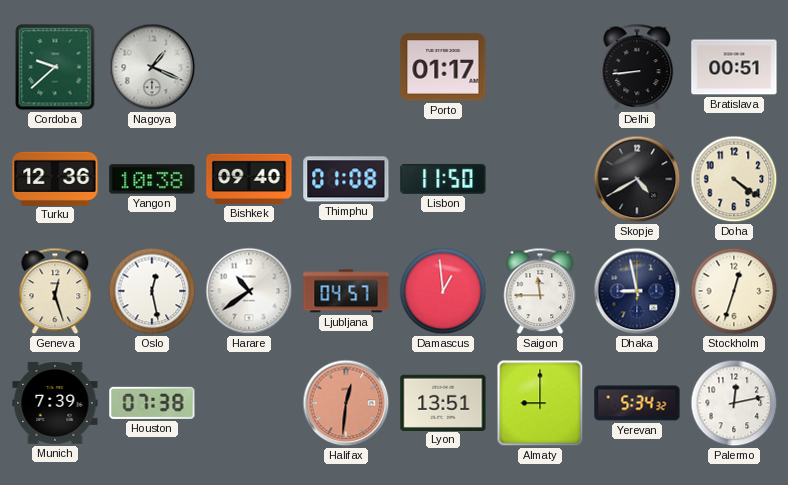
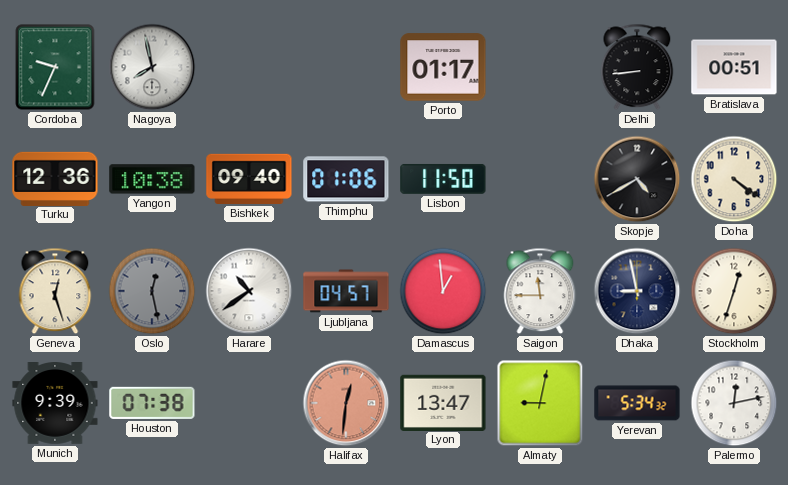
Cordoba: 9:38 -> 9:34 (55, 67)
Nagoya: 1:19 -> 7:58 (152, 67)
Thimphu: 01:08 -> 01:06 (346, 179)
Oslo dial: white -> grey (152, 291)
Munich: 7:39 -> 9:39 (55, 404)
Lyon: 13:51 -> 13:47 (443, 402)
Almaty: 9:00 -> 9:02 (540, 403)
